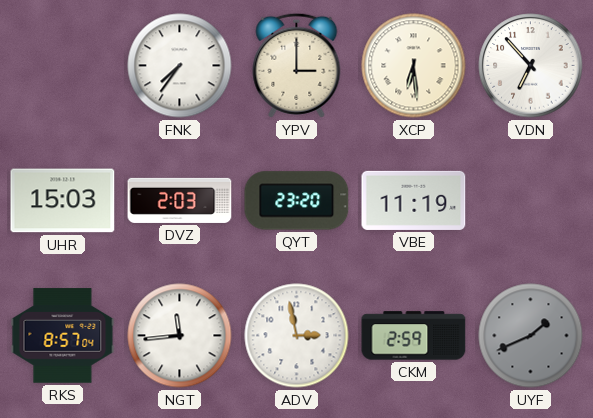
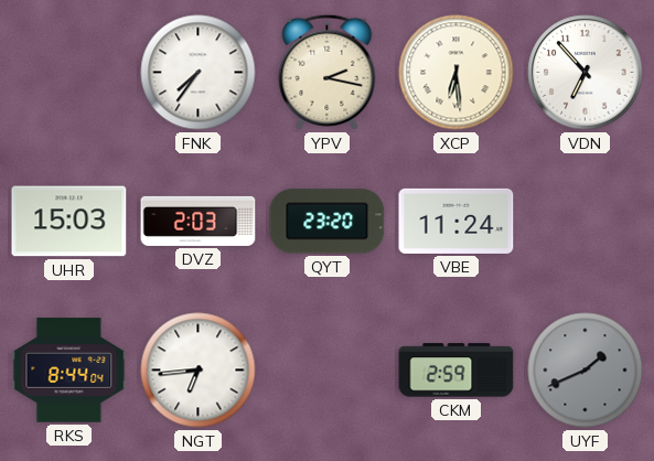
YPV: 3:00 -> 2:17 (328, 72)
VBE: 11:19 -> 11:24 (457, 221)
RKS: 8:57 -> 8:44 (69, 371)
NGT: 11:44 -> 6:44 (199, 371)
ADV: 2:58 -> none (297, 336)
